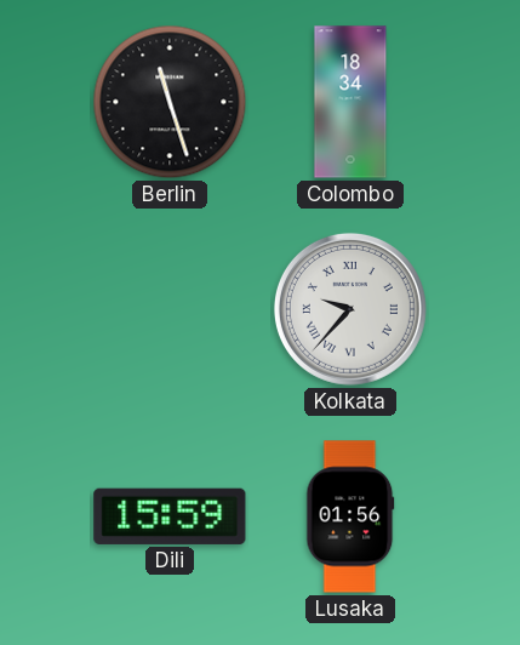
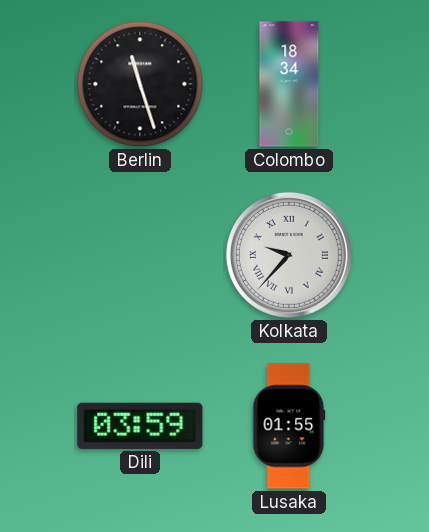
Dili: 15:59 -> 03:59 (140, 426)
Lusaka: 01:56 -> 01:55 (289, 426)
